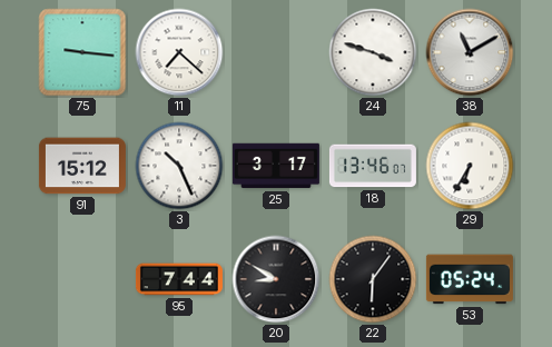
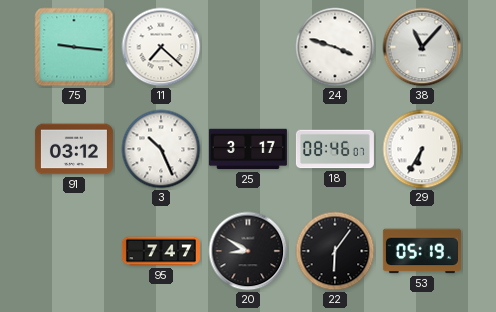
38: 11:10 -> 11:07 (422, 47)
91: 15:12 -> 03:12 (74, 149)
18: 13:46 -> 08:46 (335, 149)
95: 7:44 -> 7:47 (161, 251)
53: 05:24 -> 05:19 (422, 251)
